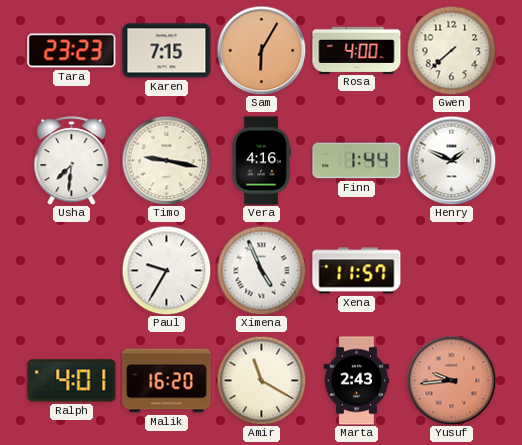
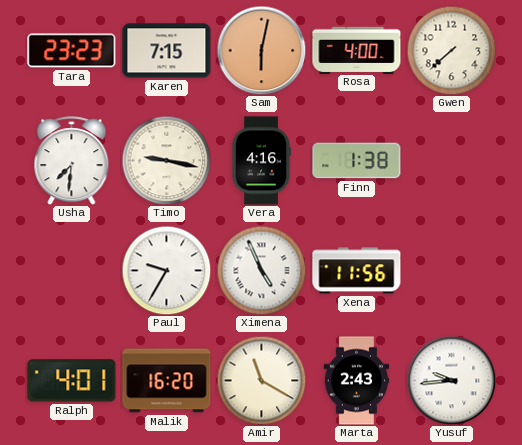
Sam: 6:05 -> 6:02 (261, 50)
Finn: 1:44 -> 1:38 (357, 161)
Henry: 1:49 -> none (451, 160)
Xena: 11:57 -> 11:56 (357, 271)
Yusuf dial: salmon -> white (451, 380)
